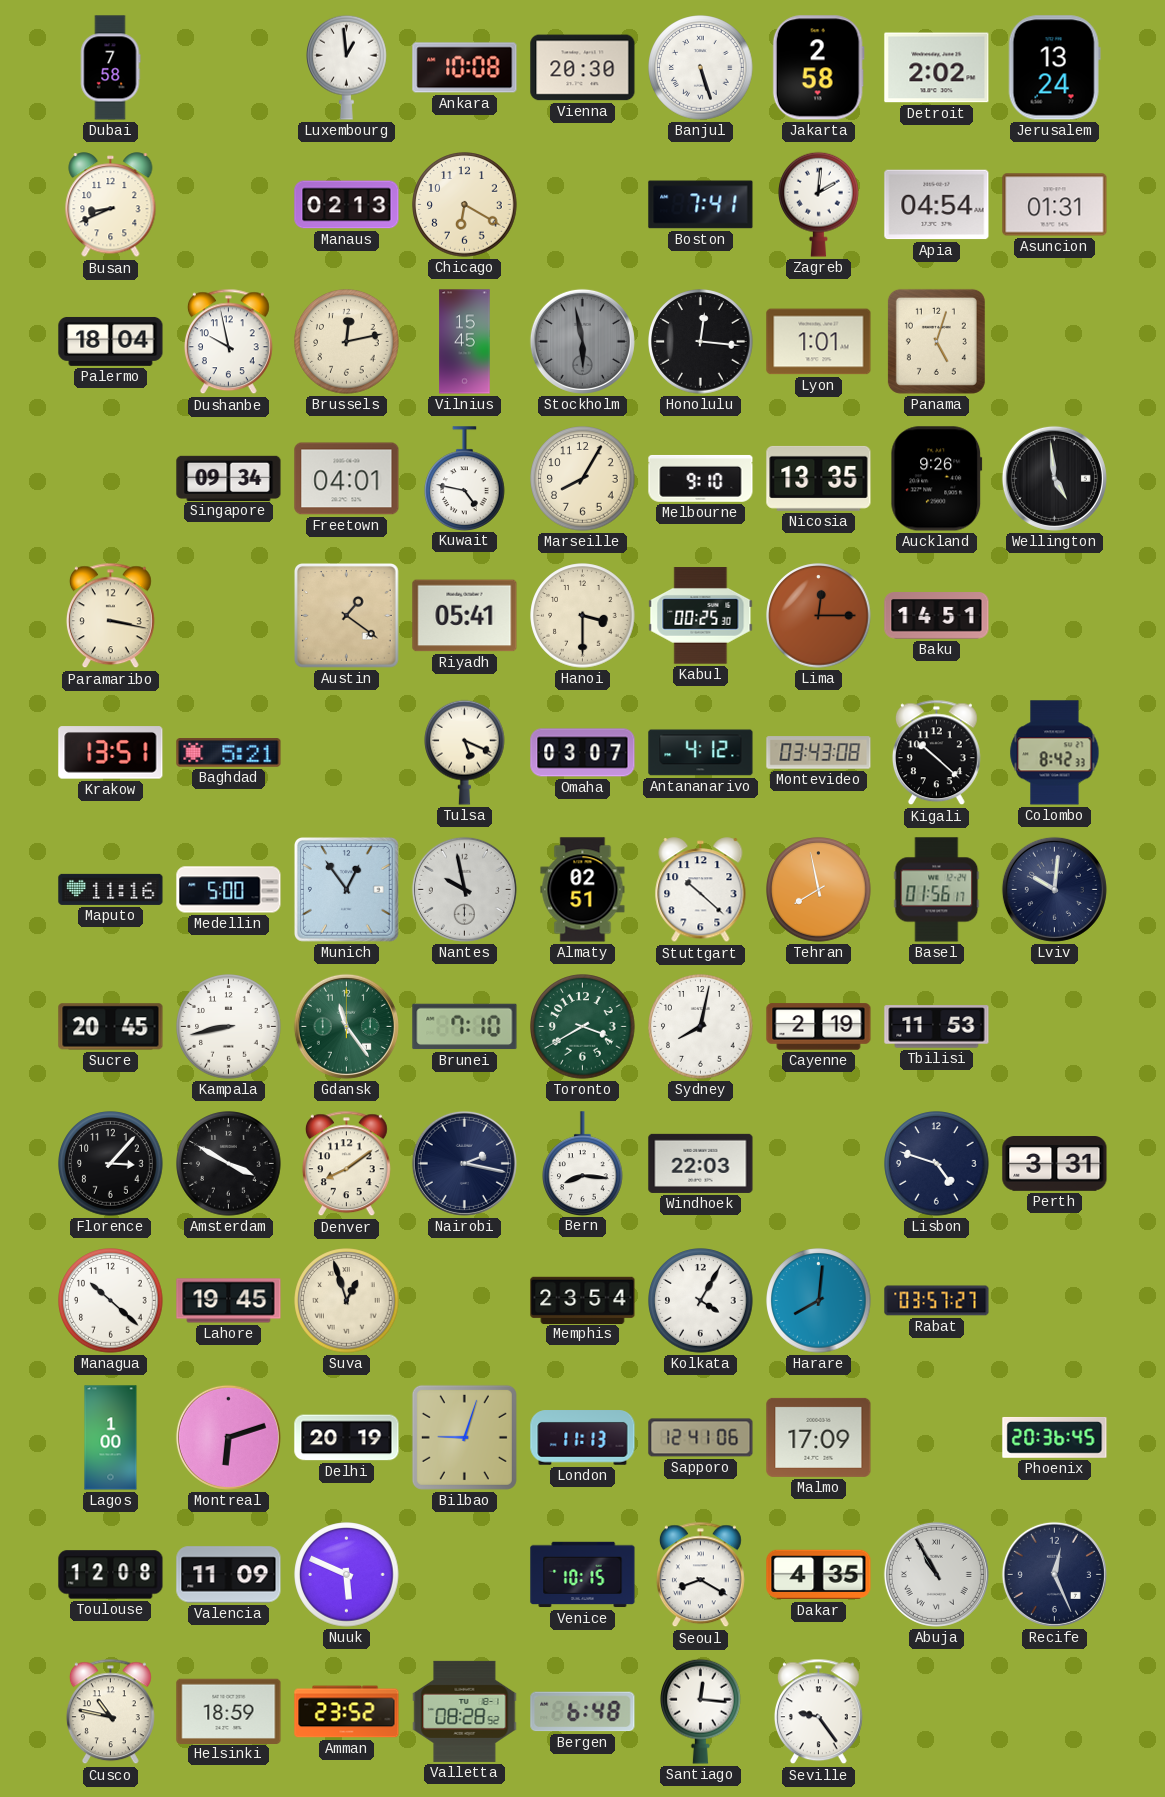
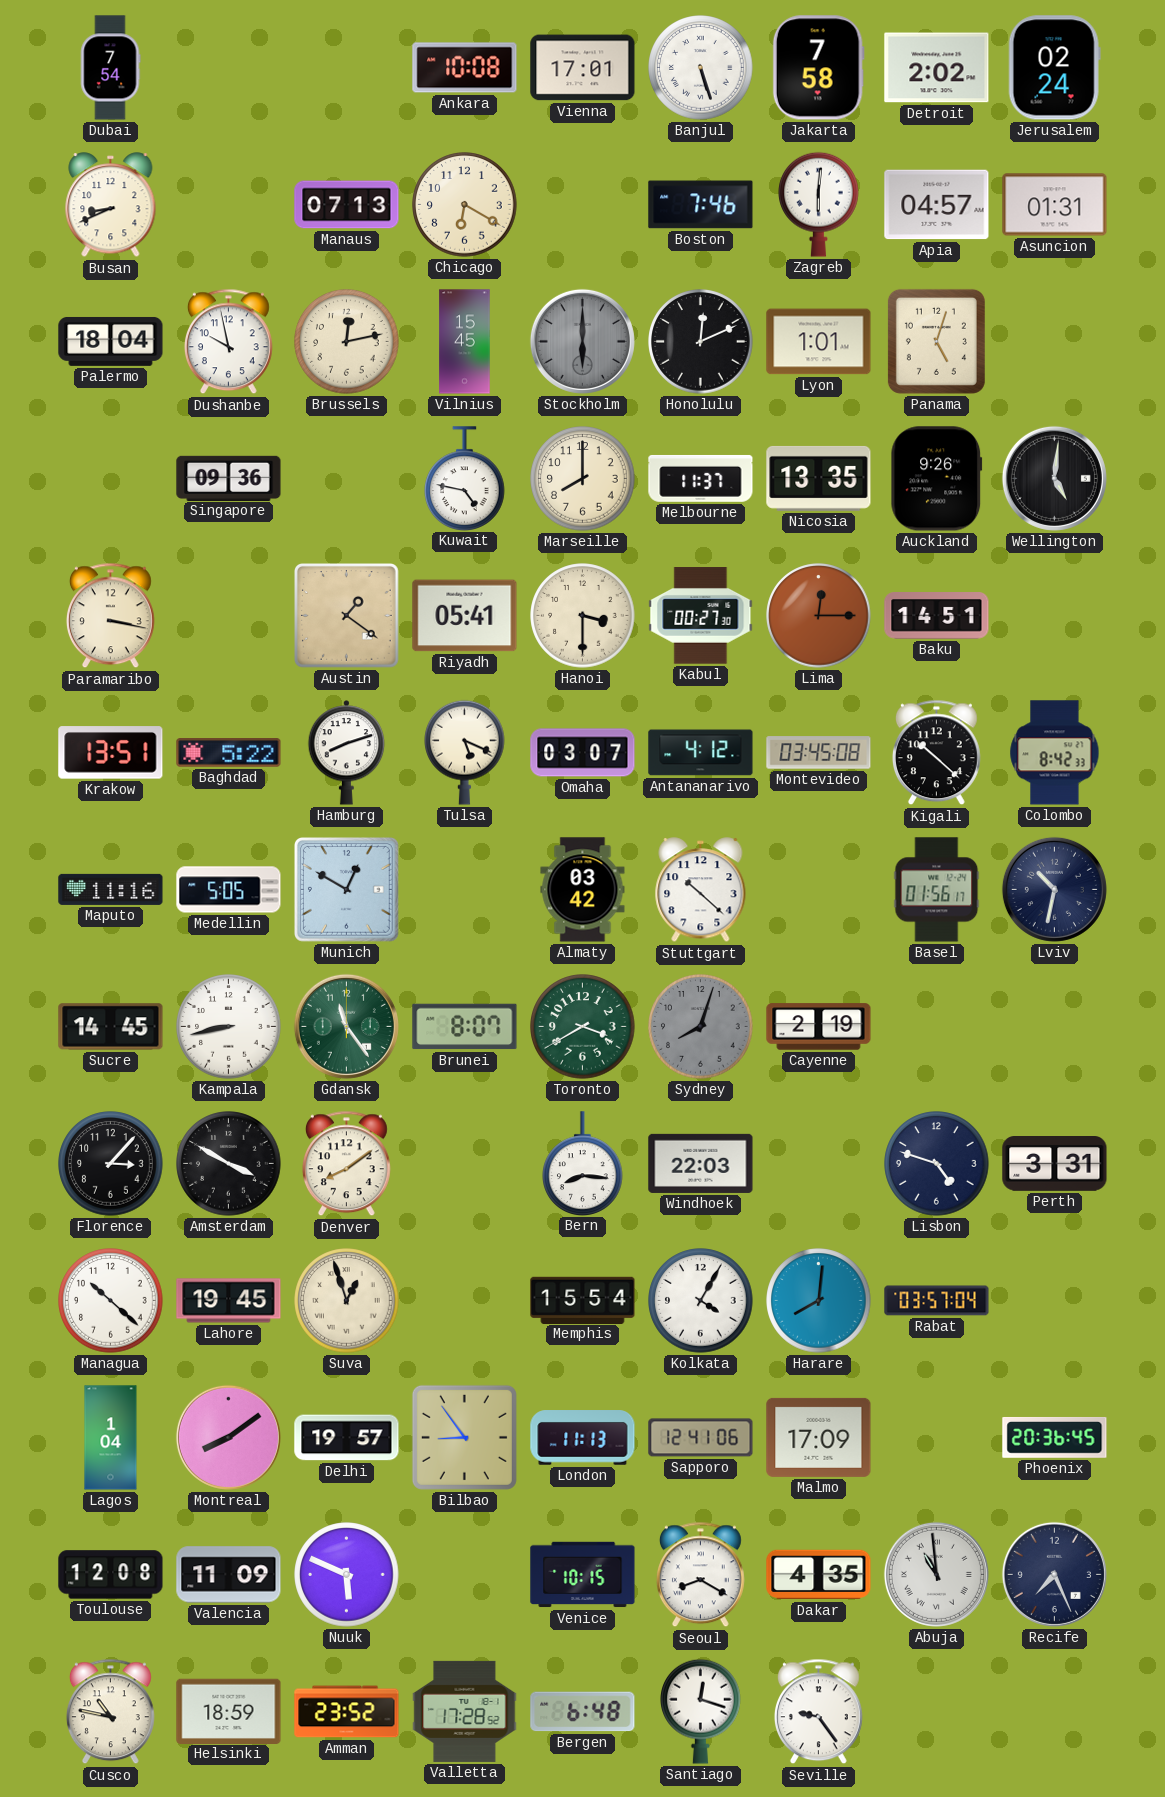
Dubai: 7:58 -> 7:54 (110, 68)
Luxembourg: 12:59 -> none (347, 67)
Vienna: 20:30 -> 17:01 (583, 68)
Jakarta: 2:58 -> 7:58 (818, 68)
Jerusalem: 13:24 -> 02:24 (1054, 68)
Manaus: 02:13 -> 07:13 (347, 205)
Boston: 7:41 -> 7:46 (701, 205)
Zagreb: 2:01 -> 6:01 (819, 204)
Apia: 04:54 -> 04:57 (937, 205)
Stockholm: 5:58 -> 6:00 (582, 341)
Honolulu: 12:16 -> 12:11 (701, 342)
Singapore: 09:34 -> 09:36 (229, 478)
Freetown: 04:01 -> none (347, 479)
Marseille: 8:05 -> 8:00 (583, 479)
Melbourne: 9:10 -> 11:37 (701, 478)
Wellington: 4:59 -> 5:01 (1054, 478)
Kabul: 00:25 -> 00:27 (701, 616)
Baghdad: 5:21 -> 5:22 (229, 753)
Hamburg: none -> 8:12 (347, 753)
Montevideo: 03:43 -> 03:45 (819, 753)
Medellin: 5:00 -> 5:05 (229, 890)
Munich: 12:54 -> 12:50 (347, 890)
Nantes: 9:58 -> none (464, 889)
Almaty: 02:51 -> 03:42 (583, 890)
Tehran: 7:58 -> none (819, 890)
Lviv: 10:01 -> 10:32 (1054, 889)
Sucre: 20:45 -> 14:45 (111, 1027)
Brunei: 7:10 -> 8:07 (465, 1027)
Sydney: 8:02 -> 8:03 (701, 1027)
Sydney dial: white -> grey (701, 1027)
Tbilisi: 11:53 -> none (937, 1027)
Nairobi: 2:17 -> none (464, 1163)
Memphis: 23:54 -> 15:54 (583, 1300)
Rabat: 03:57:27 -> 03:57:04 (937, 1301)
Lagos: 1:00 -> 1:04 (111, 1438)
Montreal: 6:12 -> 8:09 (228, 1437)
Delhi: 20:19 -> 19:57 (347, 1438)
Bilbao: 9:03 -> 8:54 (464, 1437)
Abuja: 10:55 -> 10:59 (936, 1574)
Recife: 12:26 -> 7:26 (1054, 1574)
Valletta: 08:28 -> 17:28 (465, 1711)
Santiago: 12:16 -> 12:18 (701, 1711)
